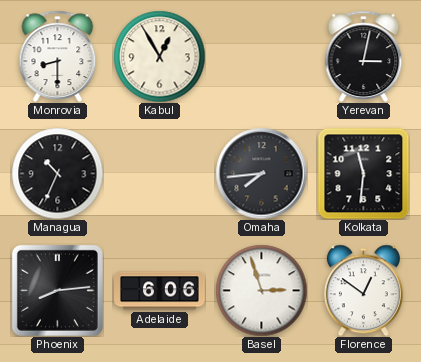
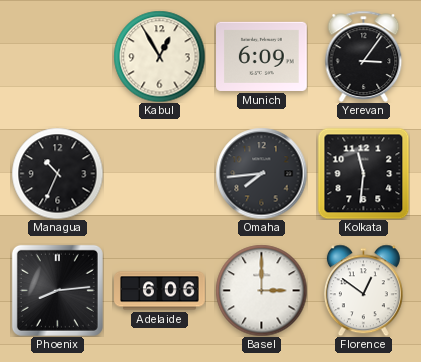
Monrovia: 8:30 -> none (58, 56)
Munich: none -> 6:09 (262, 56)
Yerevan: 3:02 -> 3:06 (364, 56)
Basel: 2:57 -> 3:00 (261, 290)
